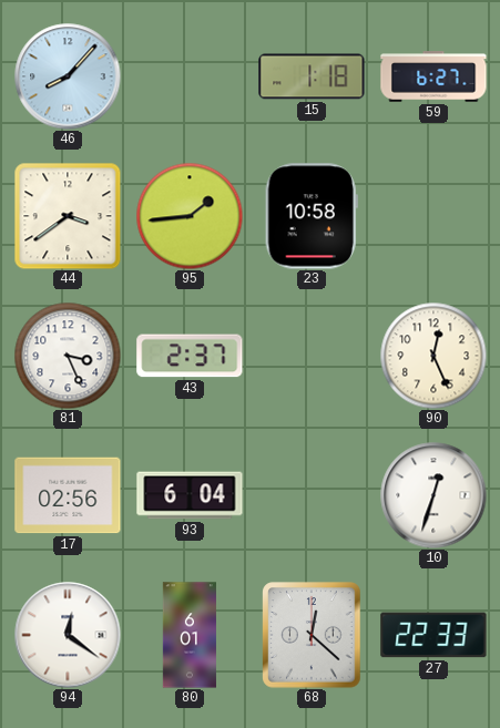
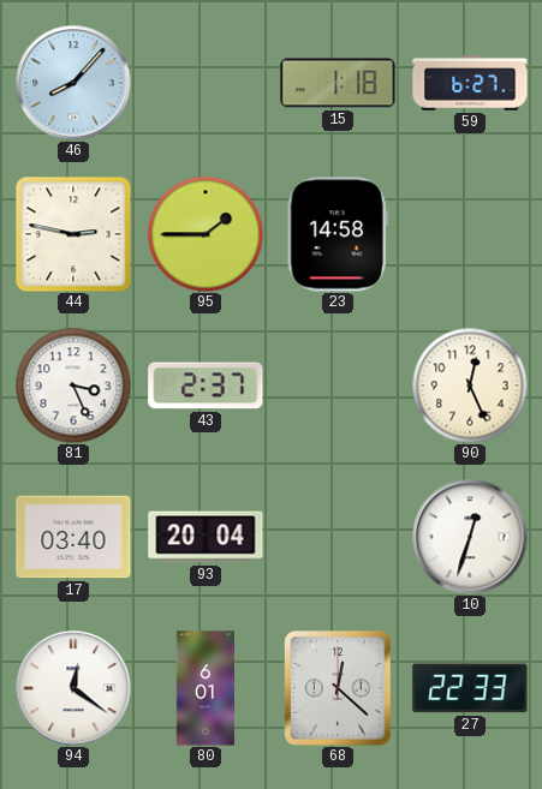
44: 3:39 -> 2:47 (73, 234)
95: 1:44 -> 1:45 (206, 234)
23: 10:58 -> 14:58 (338, 234)
17: 02:56 -> 03:40 (73, 537)
93: 6:04 -> 20:04 (206, 537)
